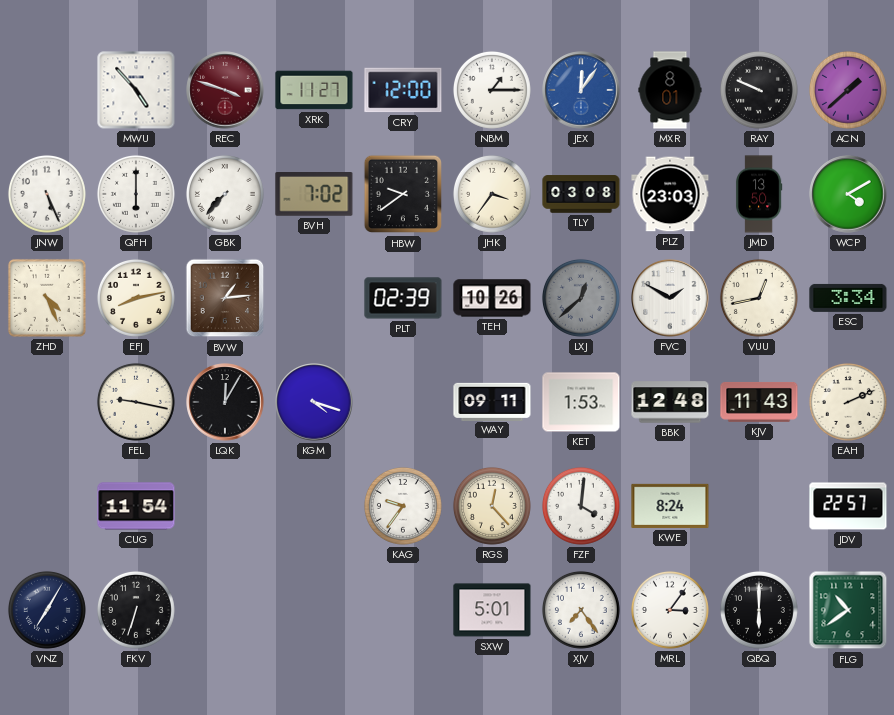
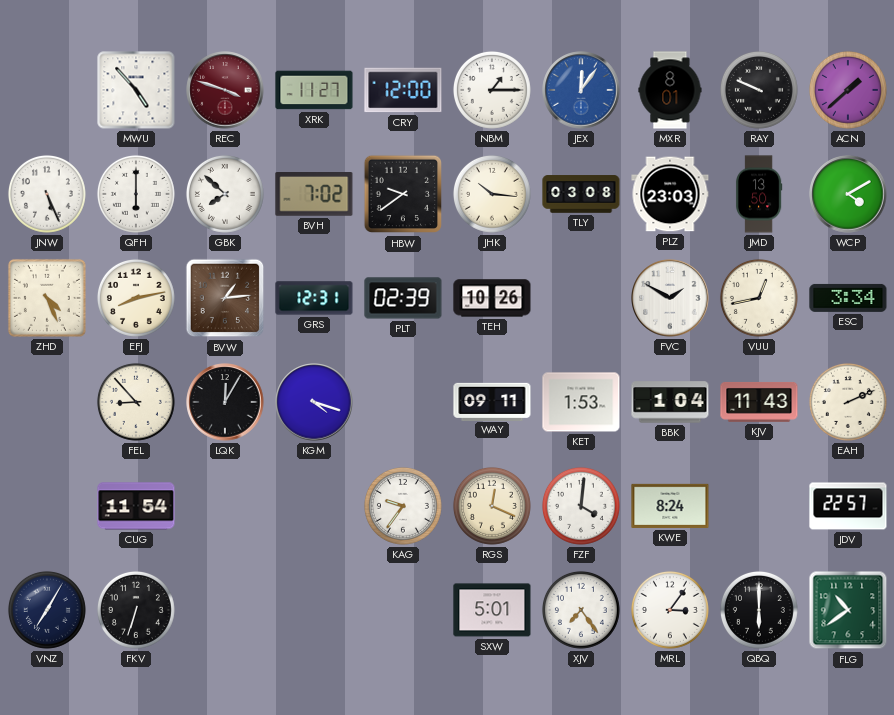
GBK: 7:37 -> 7:52 (225, 194)
JHK: 3:36 -> 10:16 (492, 194)
GRS: none -> 12:31 (314, 298)
LXJ: 12:38 -> none (581, 298)
FEL: 9:17 -> 8:53 (136, 402)
BBK: 12:48 -> 1:04 (670, 402)
RGS: 12:23 -> 12:19 (492, 506)
